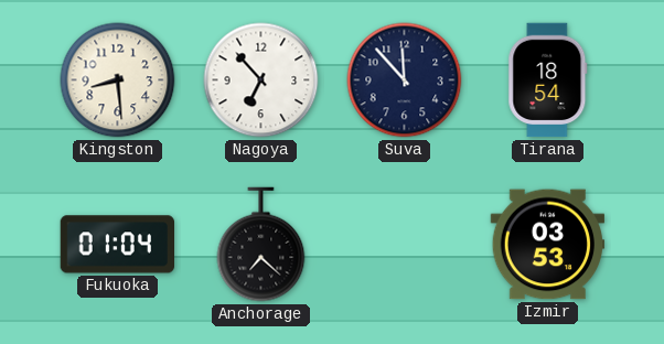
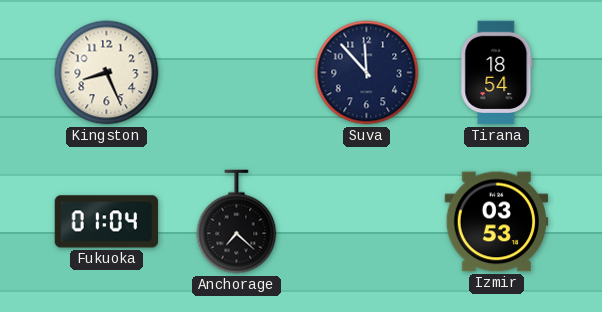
Kingston: 8:29 -> 8:26 (107, 73)
Nagoya: 6:53 -> none (261, 80)
